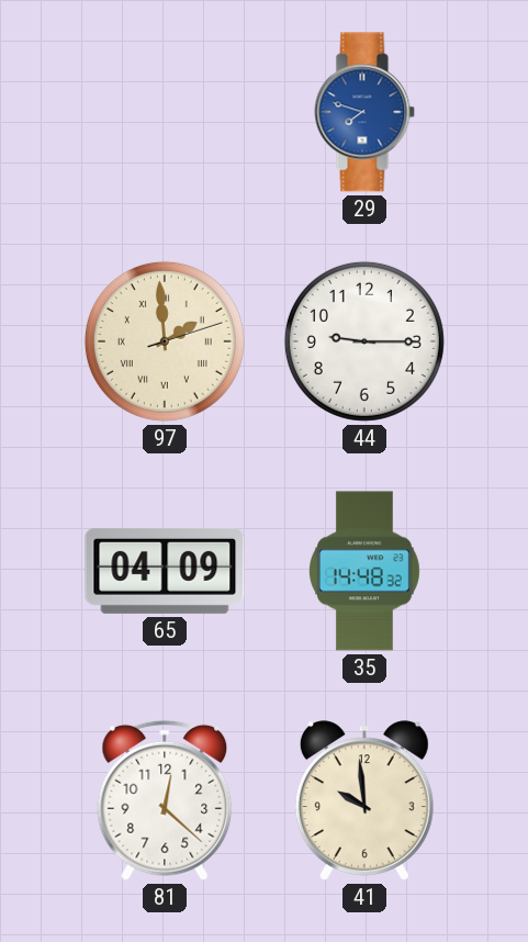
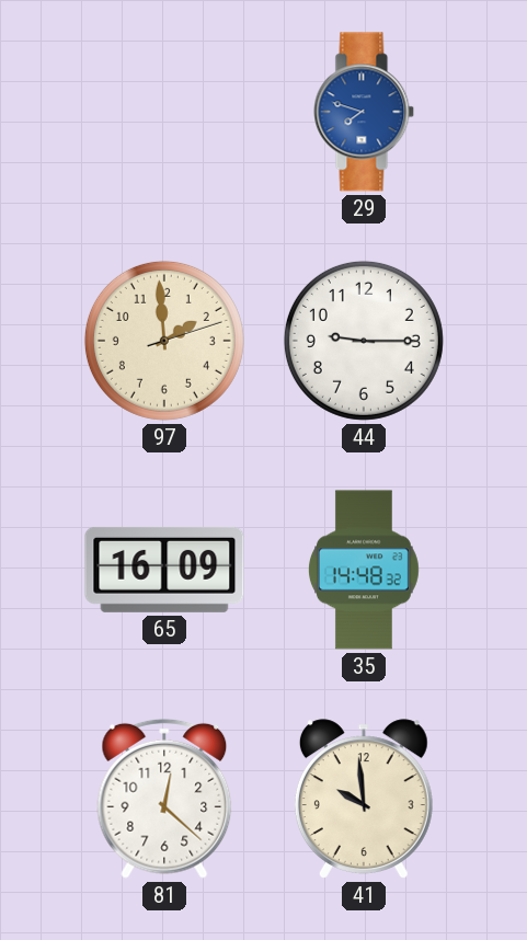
97 numerals: Roman -> Arabic (164, 341)
65: 04:09 -> 16:09 (164, 570)
